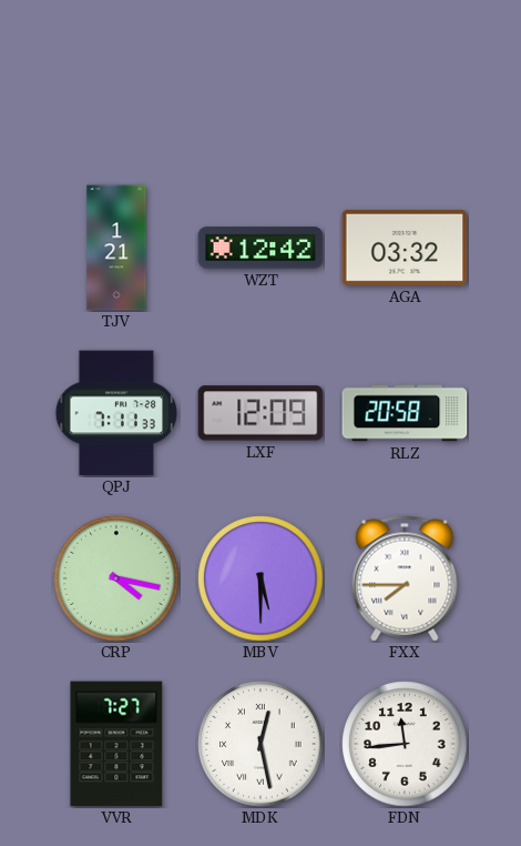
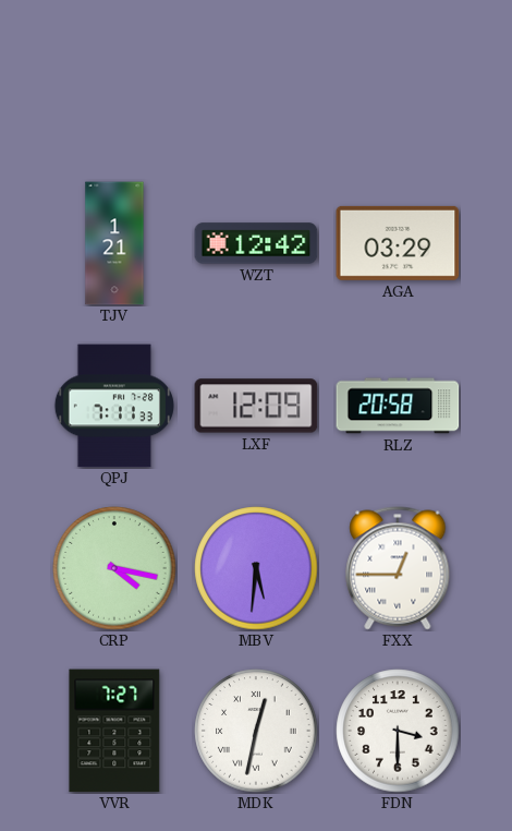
AGA: 03:32 -> 03:29 (398, 243)
MBV: 5:30 -> 5:31 (256, 568)
FXX: 7:45 -> 12:45 (398, 568)
MDK: 12:28 -> 12:32 (256, 731)
FDN: 11:44 -> 3:30 (398, 731)
